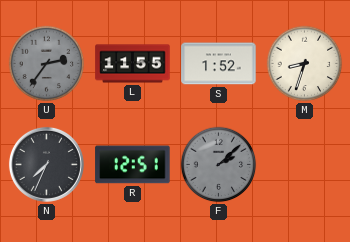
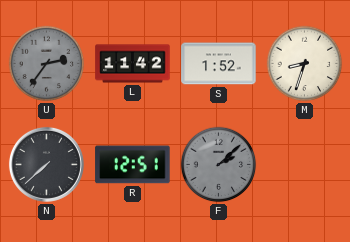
L: 11:55 -> 11:42 (133, 64)
N: 7:34 -> 7:38 (46, 164)
